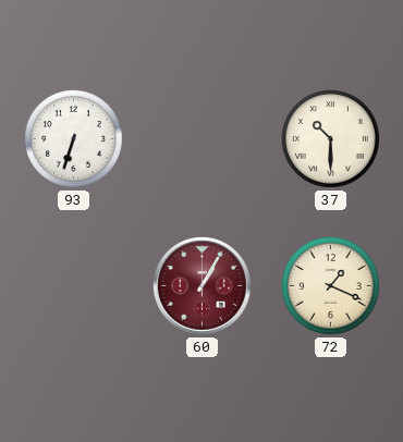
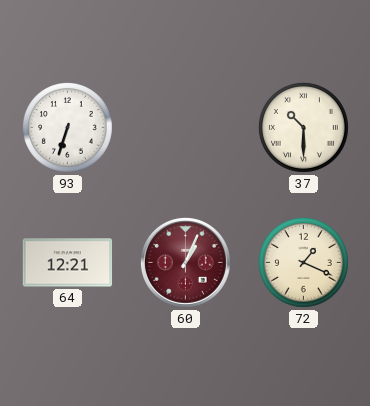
64: none -> 12:21 (68, 263)
60: 1:05 -> 1:04 (185, 262)
